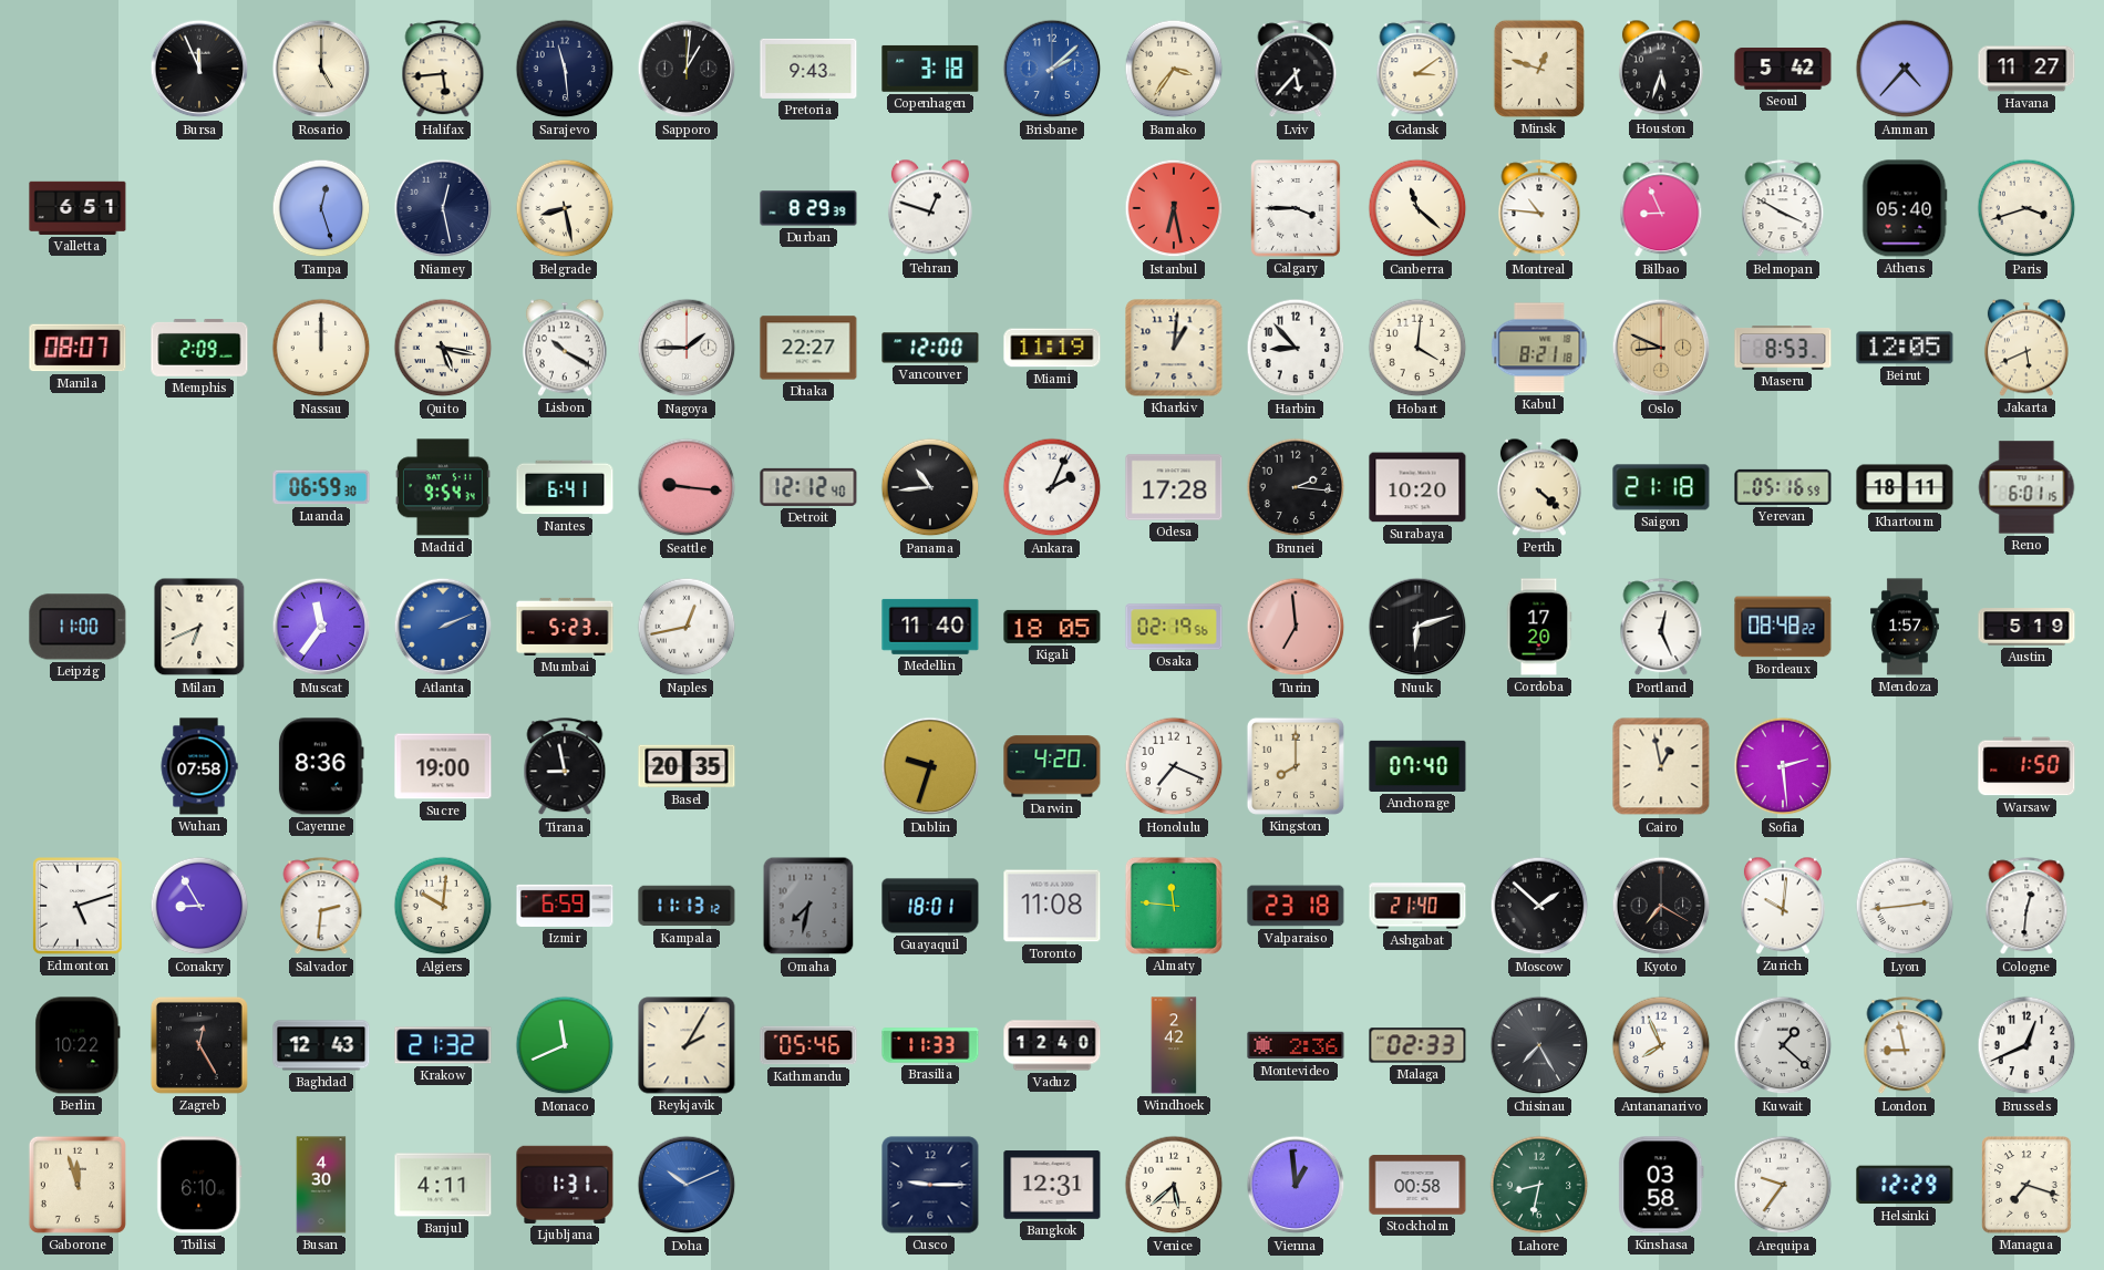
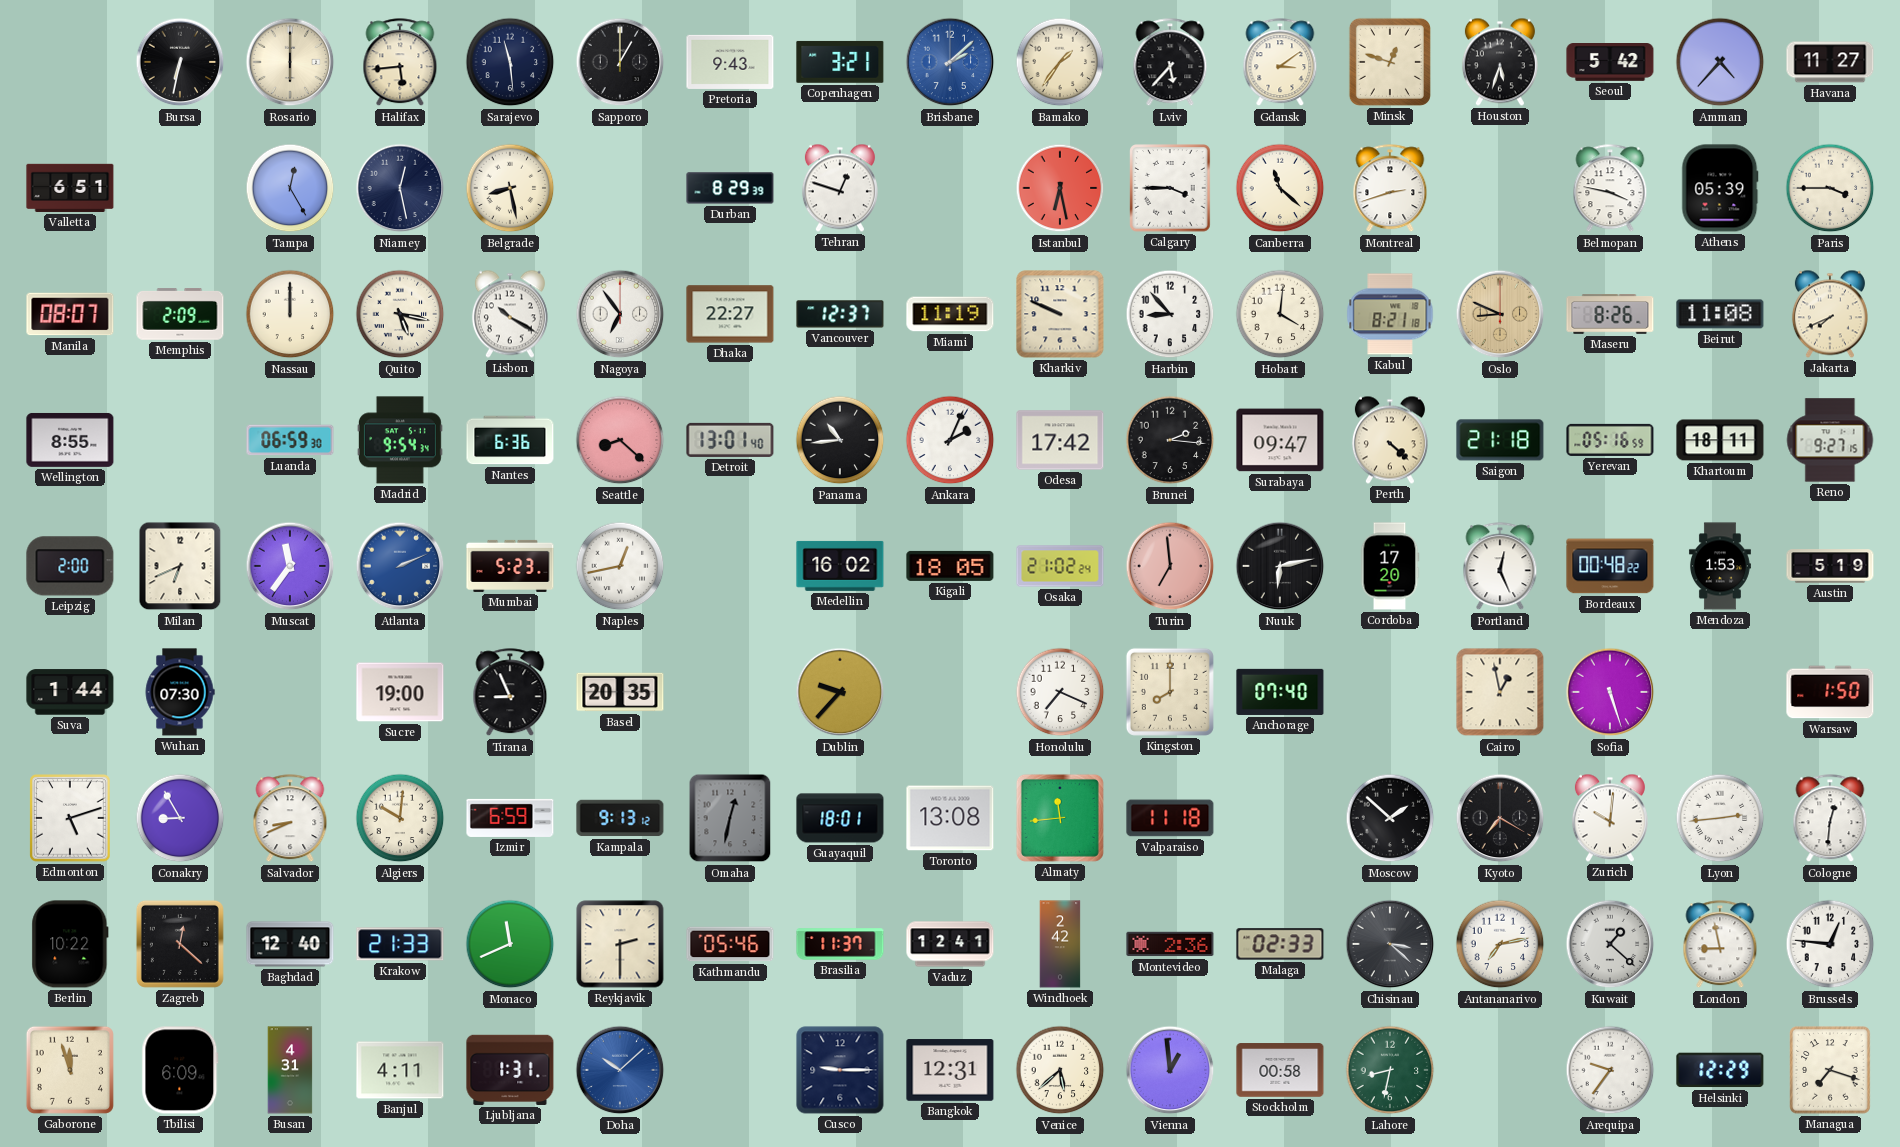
Bursa: 11:56 -> 6:32 (180, 62)
Rosario: 5:00 -> 6:00 (290, 62)
Sapporo: 1:01 -> 1:00 (620, 62)
Copenhagen: 3:18 -> 3:21 (840, 62)
Bamako: 3:36 -> 1:36 (1060, 62)
Tampa: 12:27 -> 12:25 (290, 188)
Montreal: 10:46 -> 2:42 (1390, 189)
Bilbao: 8:56 -> none (1661, 209)
Belmopan: 3:50 -> 3:47 (1610, 189)
Athens: 05:40 -> 05:39 (1720, 188)
Paris: 3:42 -> 3:45 (1830, 188)
Nagoya: 1:45 -> 6:54 (620, 314)
Vancouver: 12:00 -> 12:37 (840, 314)
Kharkiv: 1:01 -> 9:49 (1060, 314)
Maseru: 8:53 -> 8:26 (1610, 314)
Beirut: 12:05 -> 11:08 (1720, 314)
Jakarta: 5:41 -> 7:41 (1830, 314)
Wellington: none -> 8:55 (70, 440)
Nantes: 6:41 -> 6:36 (510, 440)
Seattle: 9:16 -> 8:22 (620, 440)
Detroit: 12:12 -> 13:01 (730, 440)
Odesa: 17:28 -> 17:42 (1060, 440)
Surabaya: 10:20 -> 09:47 (1280, 440)
Reno: 6:01 -> 9:27 (1830, 440)
Leipzig: 11:00 -> 2:00 (70, 566)
Medellin: 11:40 -> 16:02 (840, 566)
Osaka: 02:19 -> 21:02 (1060, 566)
Nuuk: 6:12 -> 6:13 (1280, 566)
Bordeaux: 08:48 -> 00:48 (1610, 566)
Mendoza: 1:57 -> 1:53 (1720, 566)
Suva: none -> 1:44 (70, 692)
Wuhan: 07:58 -> 07:30 (180, 692)
Cayenne: 8:36 -> none (321, 766)
Tirana: 8:58 -> 8:56 (510, 693)
Dublin: 9:33 -> 9:37 (840, 692)
Darwin: 4:20 -> none (1052, 766)
Sofia: 2:29 -> 5:27 (1610, 692)
Salvador: 2:31 -> 8:41 (290, 819)
Kampala: 11:13 -> 9:13 (620, 818)
Omaha: 7:32 -> 12:32 (730, 818)
Toronto: 11:08 -> 13:08 (950, 818)
Almaty: 11:46 -> 11:44 (1060, 818)
Valparaiso: 23:18 -> 11:18 (1170, 818)
Ashgabat: 21:40 -> none (1417, 906)
Zagreb: 12:25 -> 12:22 (180, 944)
Baghdad: 12:43 -> 12:40 (290, 944)
Krakow: 21:32 -> 21:33 (400, 944)
Reykjavik: 2:05 -> 2:30 (620, 944)
Brasilia: 11:33 -> 11:37 (840, 944)
Vaduz: 12:40 -> 12:41 (950, 944)
Chisinau: 7:25 -> 3:22 (1390, 944)
Antananarivo: 7:56 -> 7:13 (1500, 944)
Brussels: 12:41 -> 12:46 (1830, 944)
Tbilisi: 6:10 -> 6:09 (180, 1070)
Busan: 4:30 -> 4:31 (290, 1070)
Doha: 10:11 -> 10:08 (620, 1070)
Kinshasa: 03:58 -> none (1661, 1185)
